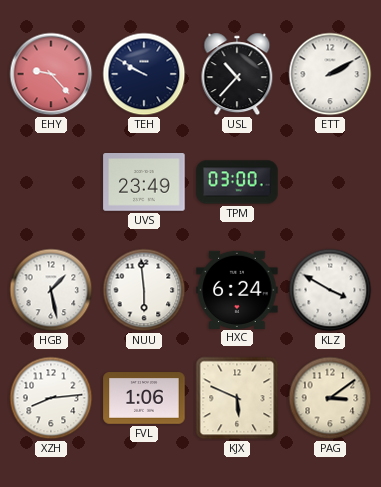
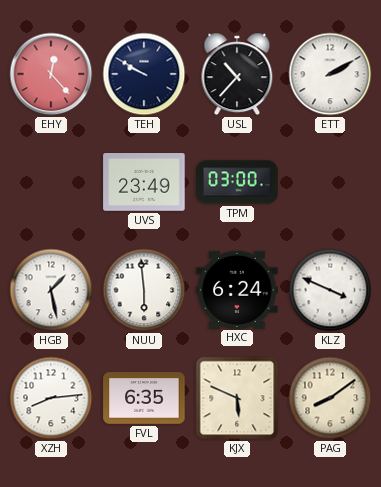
EHY: 9:23 -> 12:23 (51, 74)
KLZ: 3:50 -> 3:49 (330, 290)
FVL: 1:06 -> 6:35 (144, 398)
PAG: 3:09 -> 8:09 (330, 398)
